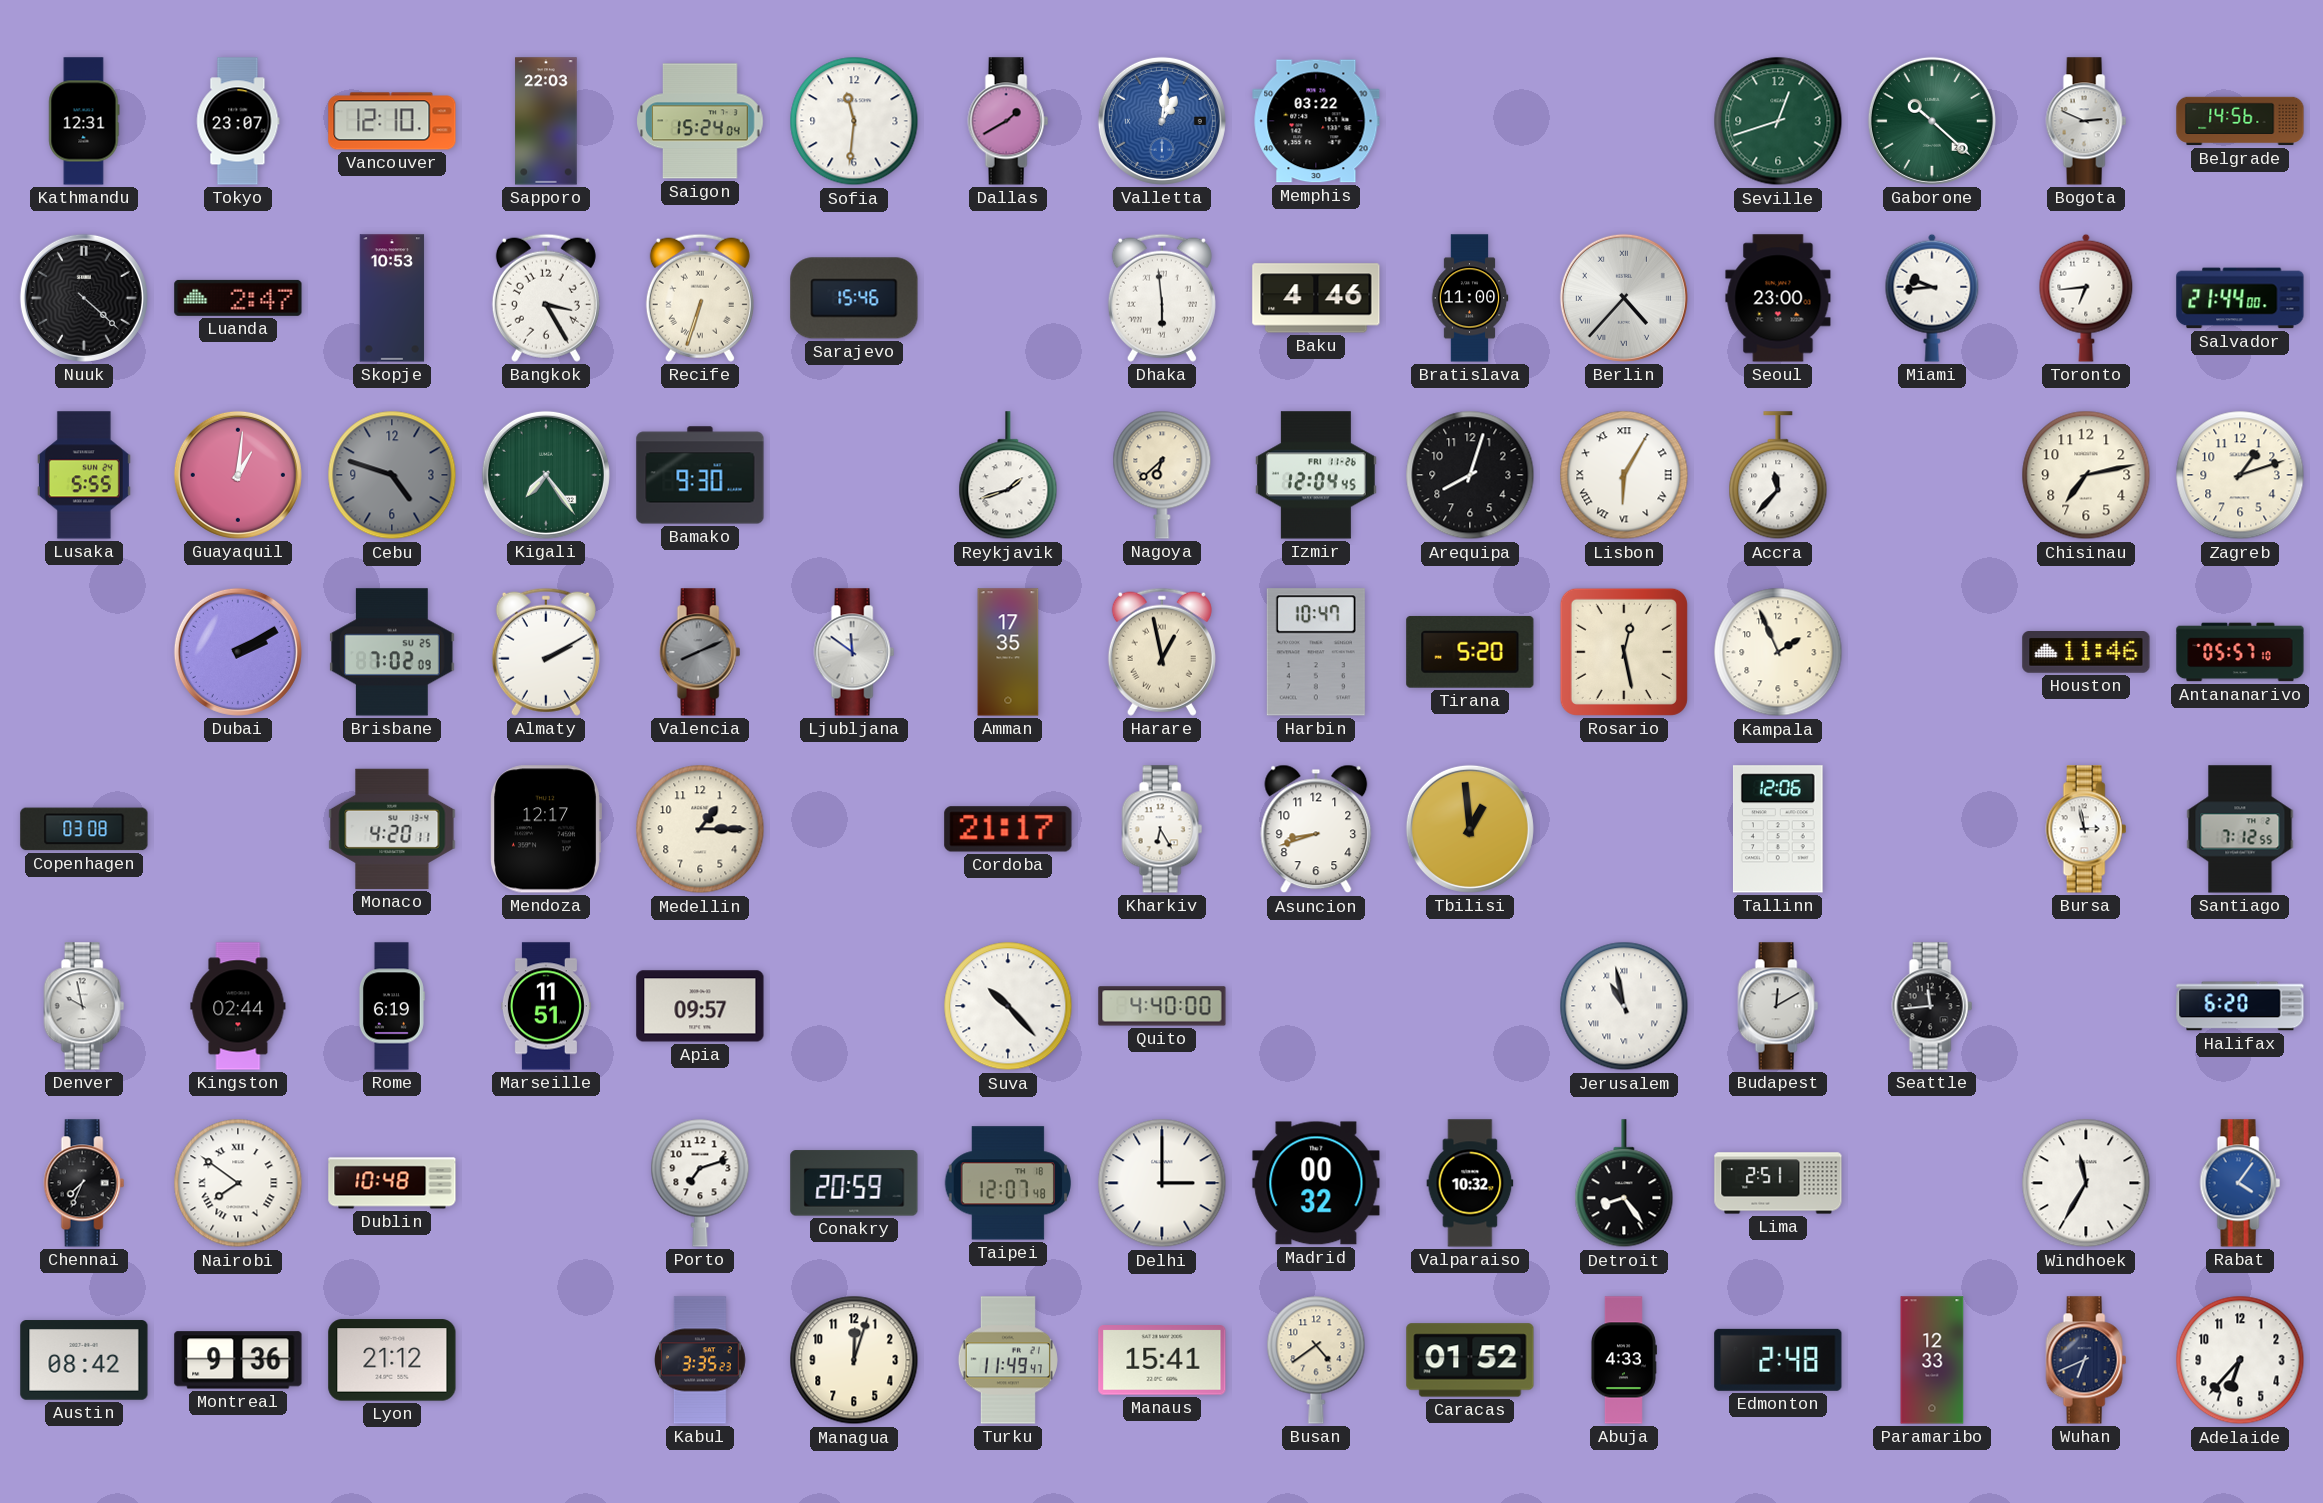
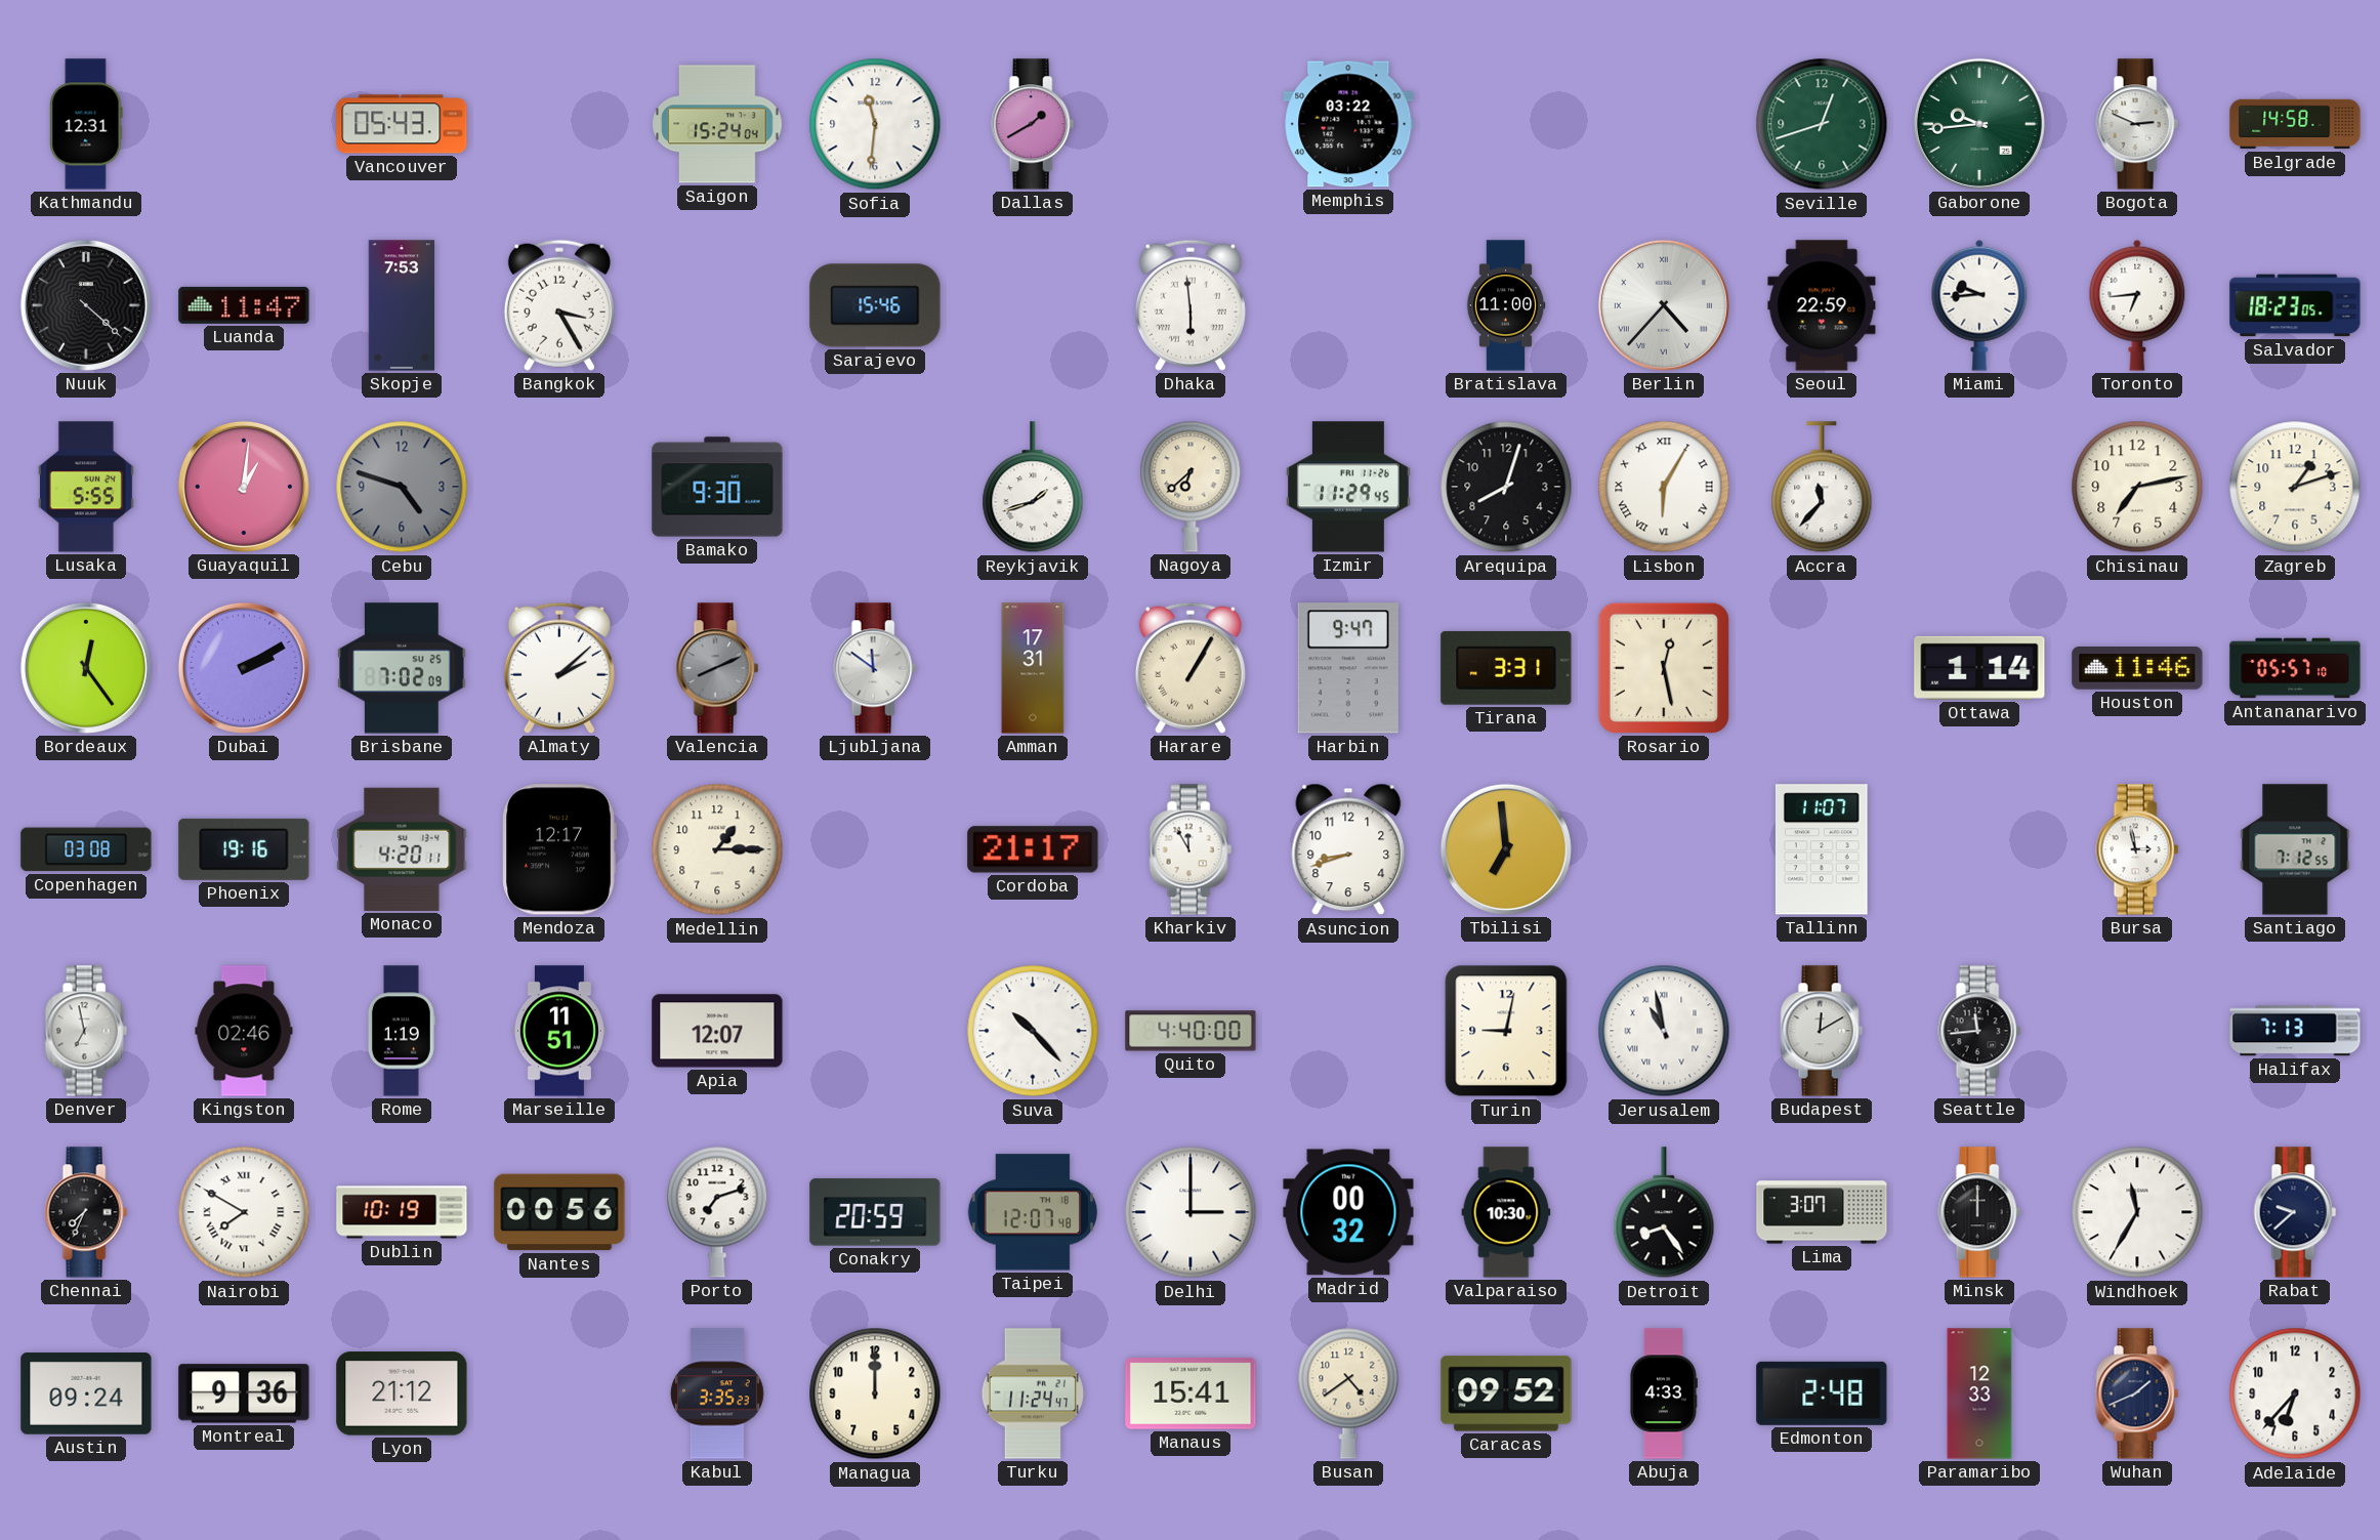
Tokyo: 23:07 -> none (238, 121)
Vancouver: 12:10 -> 05:43 (402, 124)
Sapporo: 22:03 -> none (546, 121)
Valletta: 1:01 -> none (1162, 121)
Gaborone: 10:22 -> 9:44 (1979, 124)
Belgrade: 14:56 -> 14:58 (2295, 124)
Luanda: 2:47 -> 11:47 (244, 305)
Skopje: 10:53 -> 7:53 (402, 305)
Recife: 6:33 -> none (700, 298)
Baku: 4:46 -> none (1316, 298)
Seoul: 23:00 -> 22:59 (1822, 305)
Salvador: 21:44 -> 18:23 (2295, 305)
Kigali: 7:24 -> none (546, 475)
Izmir: 12:04 -> 11:29 (1348, 487)
Bordeaux: none -> 12:24 (86, 668)
Almaty: 2:10 -> 2:08 (559, 668)
Amman: 17:35 -> 17:31 (1033, 668)
Harare: 12:58 -> 1:05 (1191, 668)
Harbin: 10:47 -> 9:47 (1348, 668)
Tirana: 5:20 -> 3:31 (1506, 668)
Kampala: 1:56 -> none (1778, 652)
Ottawa: none -> 1:14 (1979, 668)
Phoenix: none -> 19:16 (244, 849)
Kharkiv: 6:25 -> 11:55 (1191, 849)
Tbilisi: 12:59 -> 6:59 (1506, 849)
Tallinn: 12:06 -> 11:07 (1822, 849)
Denver: 9:58 -> 6:58 (86, 1031)
Kingston: 02:44 -> 02:46 (244, 1031)
Rome: 6:19 -> 1:19 (401, 1031)
Apia: 09:57 -> 12:07 (717, 1031)
Turin: none -> 9:02 (1506, 1031)
Halifax: 6:20 -> 7:13 (2295, 1031)
Nairobi: 7:51 -> 7:50 (244, 1212)
Dublin: 10:48 -> 10:19 (402, 1212)
Nantes: none -> 00:56 (559, 1212)
Valparaiso: 10:32 -> 10:30 (1506, 1212)
Lima: 2:51 -> 3:07 (1822, 1212)
Minsk: none -> 12:00 (1979, 1212)
Rabat: 4:06 -> 9:38 (2295, 1212)
Rabat dial: blue -> navy (2295, 1212)
Austin: 08:42 -> 09:24 (86, 1393)
Managua: 12:03 -> 12:00 (875, 1393)
Turku: 11:49 -> 11:24 (1033, 1393)
Caracas: 01:52 -> 09:52 (1506, 1393)
Wuhan: 6:41 -> 1:41 (2137, 1393)
